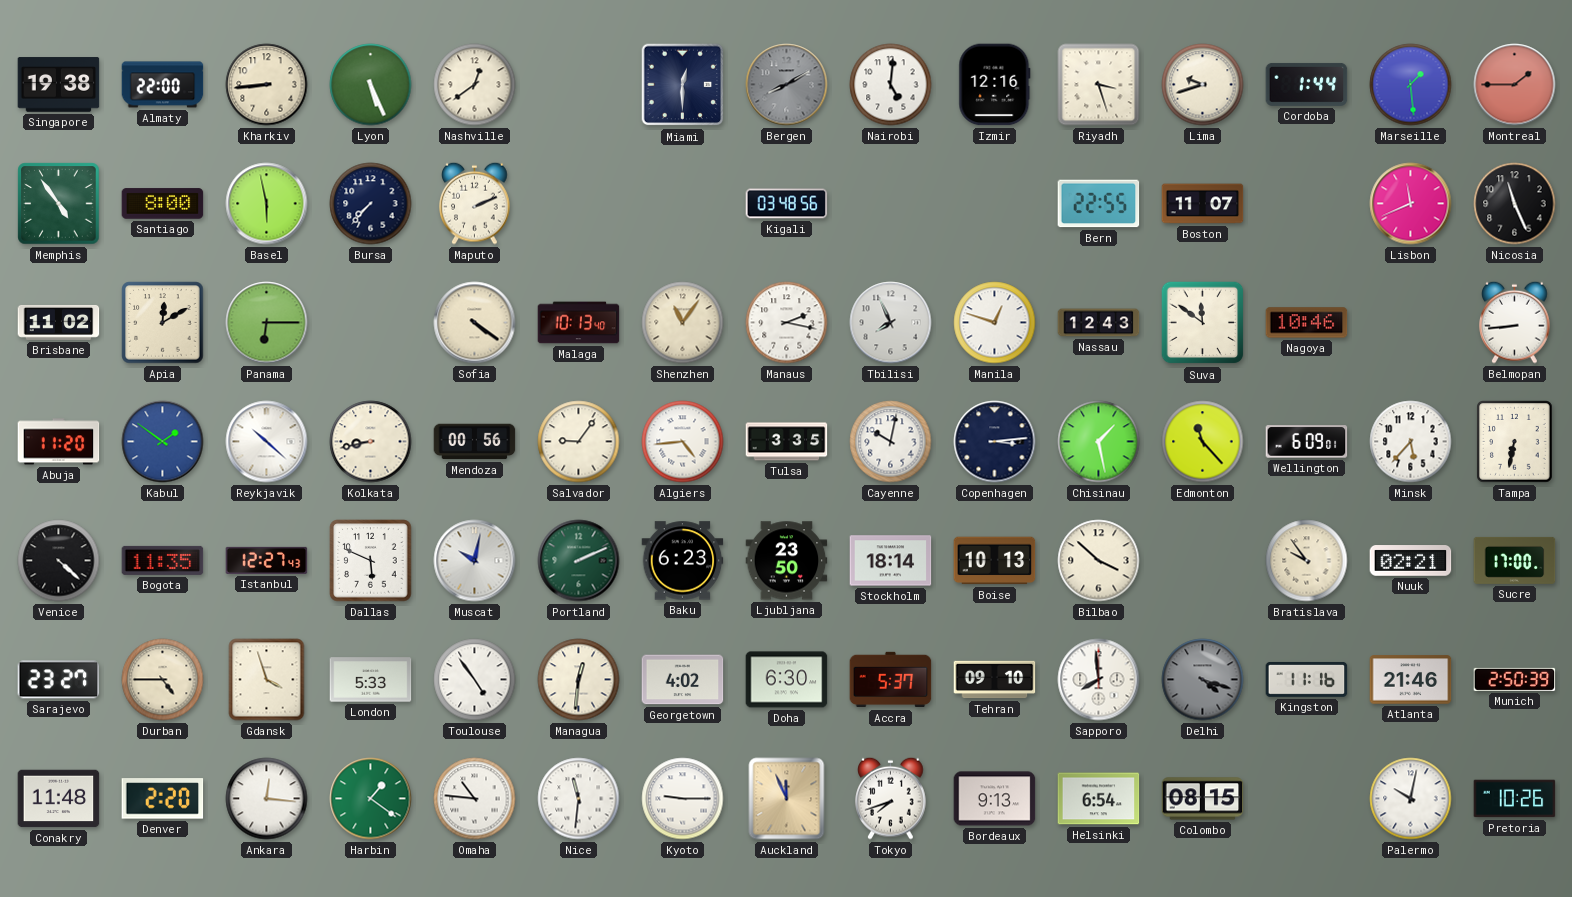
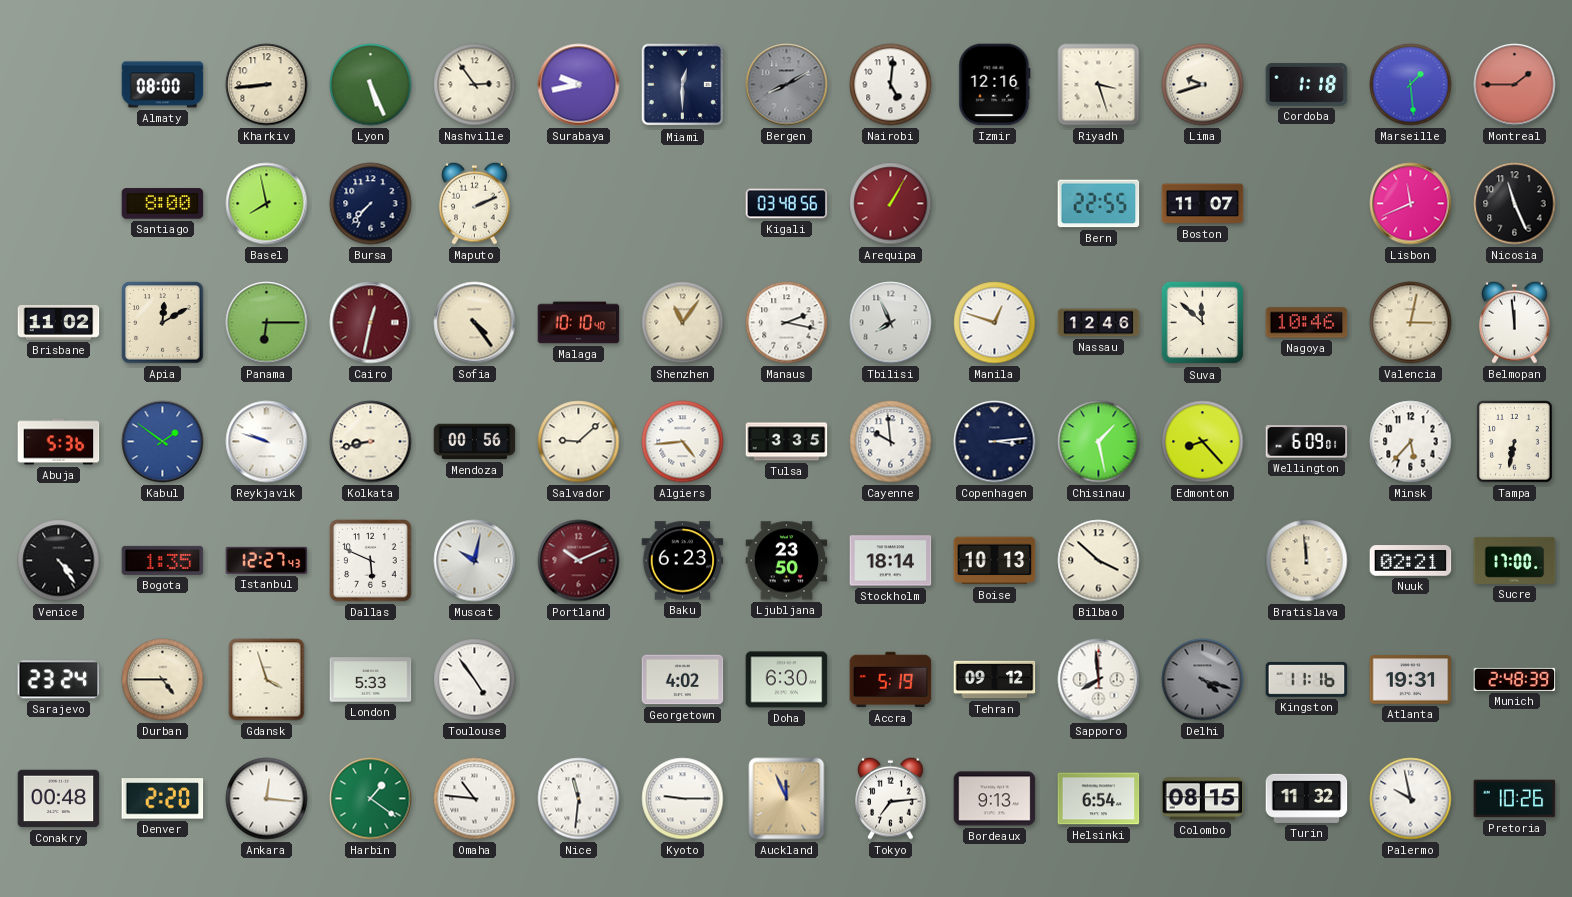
Singapore: 19:38 -> none (59, 85)
Almaty: 22:00 -> 08:00 (163, 85)
Nashville: 12:39 -> 2:54 (475, 85)
Surabaya: none -> 9:43 (579, 85)
Cordoba: 1:44 -> 1:18 (1307, 84)
Memphis: 4:54 -> none (59, 204)
Basel: 5:58 -> 7:58 (267, 204)
Arequipa: none -> 1:05 (891, 204)
Cairo: none -> 12:32 (371, 323)
Sofia: 4:21 -> 4:24 (475, 323)
Malaga: 10:13 -> 10:10 (579, 323)
Nassau: 12:43 -> 12:46 (1099, 323)
Suva: 11:51 -> 11:52 (1203, 323)
Valencia: none -> 3:02 (1411, 323)
Belmopan: 8:44 -> 11:59 (1515, 322)
Abuja: 11:20 -> 5:36 (59, 442)
Reykjavik: 10:22 -> 9:48 (267, 442)
Salvador: 9:06 -> 9:08 (579, 442)
Cayenne: 10:02 -> 9:59 (891, 442)
Edmonton: 11:23 -> 8:23 (1203, 442)
Venice: 4:22 -> 4:24 (59, 561)
Bogota: 11:35 -> 1:35 (163, 560)
Portland: 2:11 -> 10:11 (579, 561)
Portland dial: green -> burgundy (579, 561)
Bratislava: 9:54 -> 11:59 (1307, 561)
Sarajevo: 23:27 -> 23:24 (59, 680)
Managua: 12:31 -> none (579, 680)
Accra: 5:37 -> 5:19 (891, 680)
Tehran: 09:10 -> 09:12 (995, 680)
Atlanta: 21:46 -> 19:31 (1411, 680)
Munich: 2:50 -> 2:48 (1515, 679)
Conakry: 11:48 -> 00:48 (59, 799)
Tokyo: 7:42 -> 7:14 (891, 798)
Turin: none -> 11:32 (1307, 798)
Palermo: 10:02 -> 9:58 (1411, 799)
